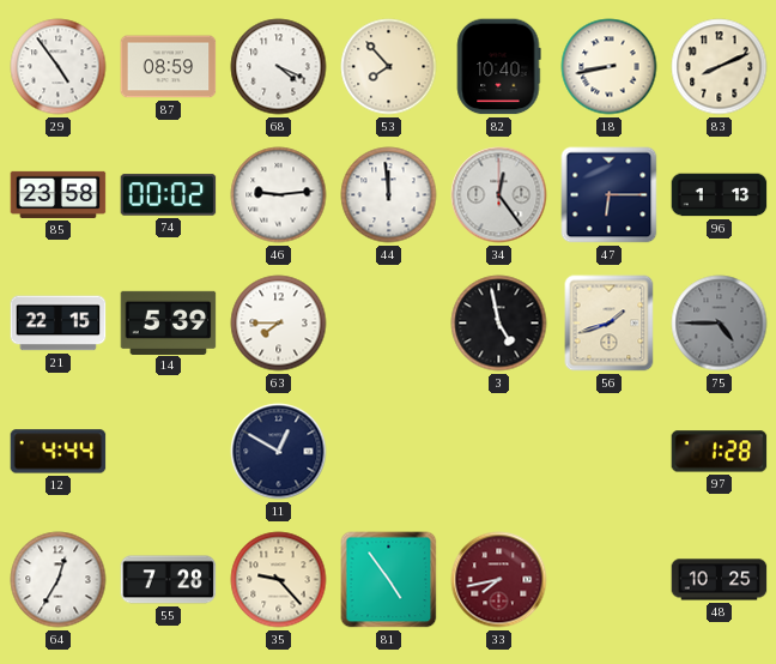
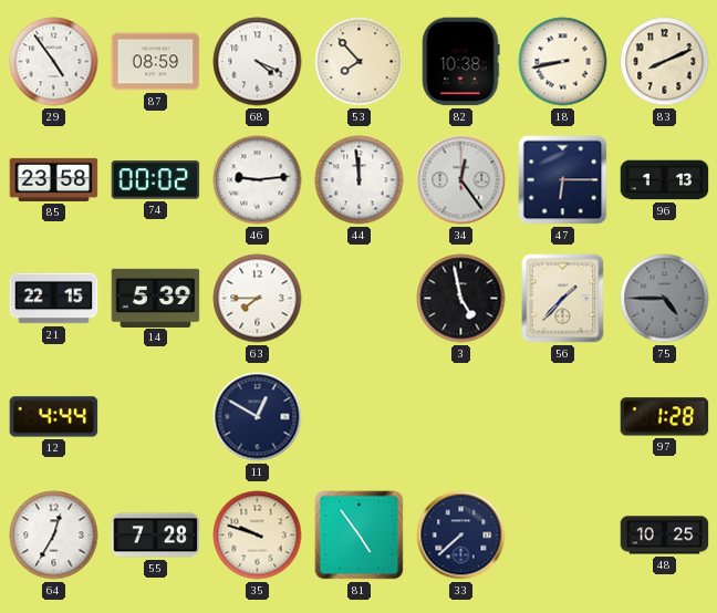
82: 10:40 -> 10:38 (461, 62)
56: 1:42 -> 1:37 (563, 299)
35: 9:23 -> 9:48 (258, 536)
33: 7:43 -> 7:38 (461, 536)
33 dial: burgundy -> navy (461, 536)
